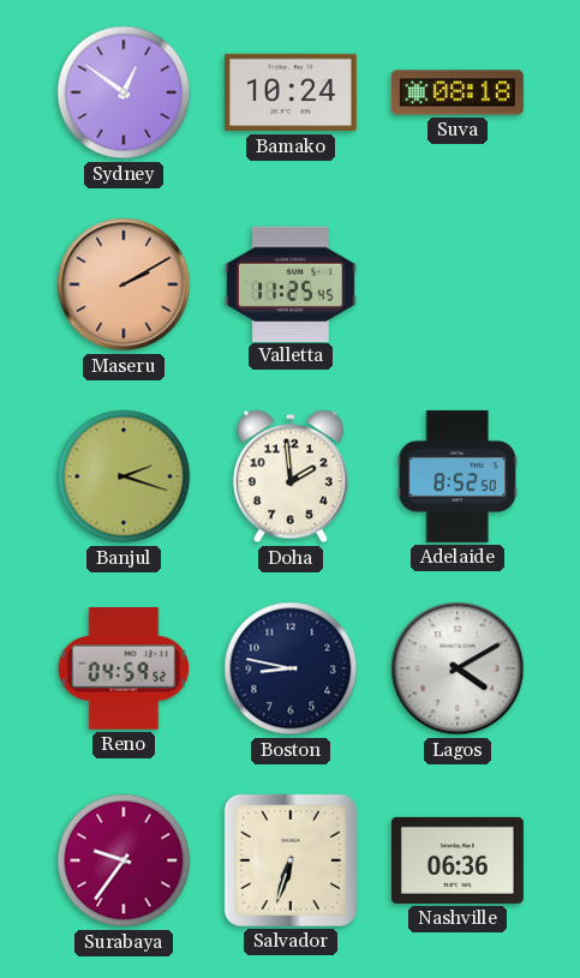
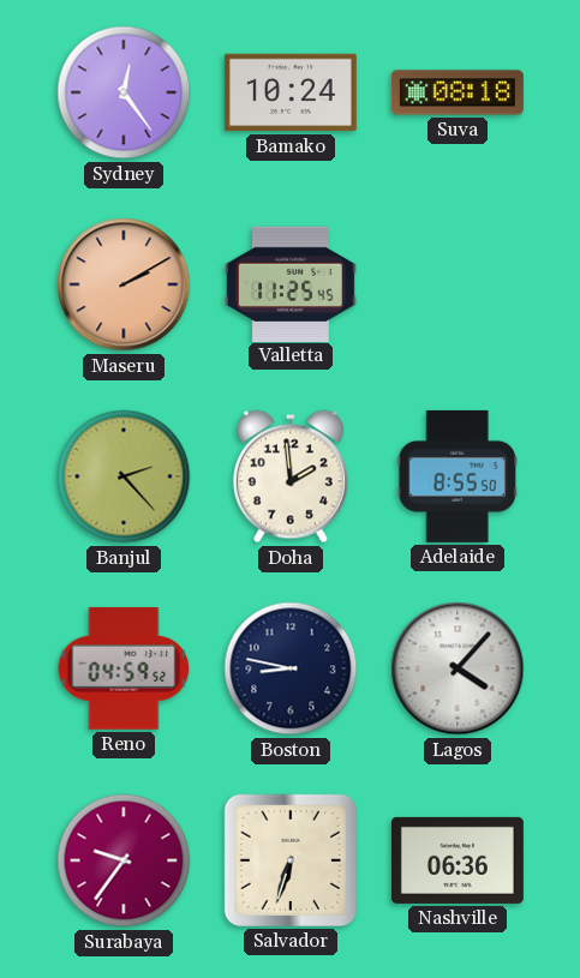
Sydney: 12:51 -> 12:24 (124, 92)
Banjul: 2:18 -> 2:23 (124, 476)
Adelaide: 8:52 -> 8:55 (456, 476)
Lagos: 4:10 -> 4:07 (458, 668)
